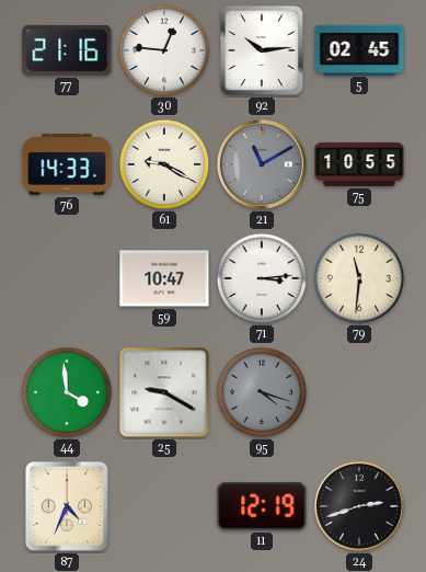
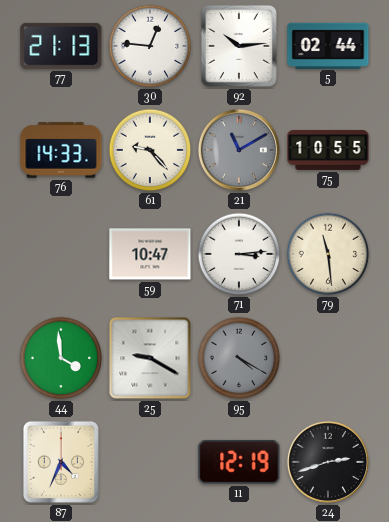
77: 21:16 -> 21:13 (61, 46)
5: 02:45 -> 02:44 (328, 45)
61: 9:20 -> 9:23 (150, 150)
79: 11:31 -> 11:29 (328, 254)
95: 4:18 -> 4:20 (239, 358)
